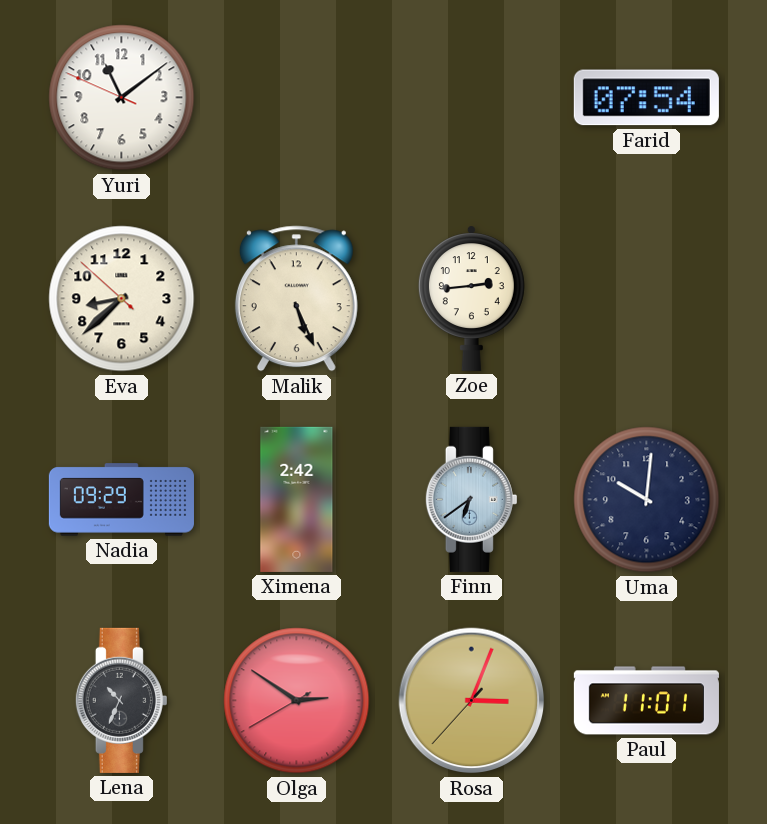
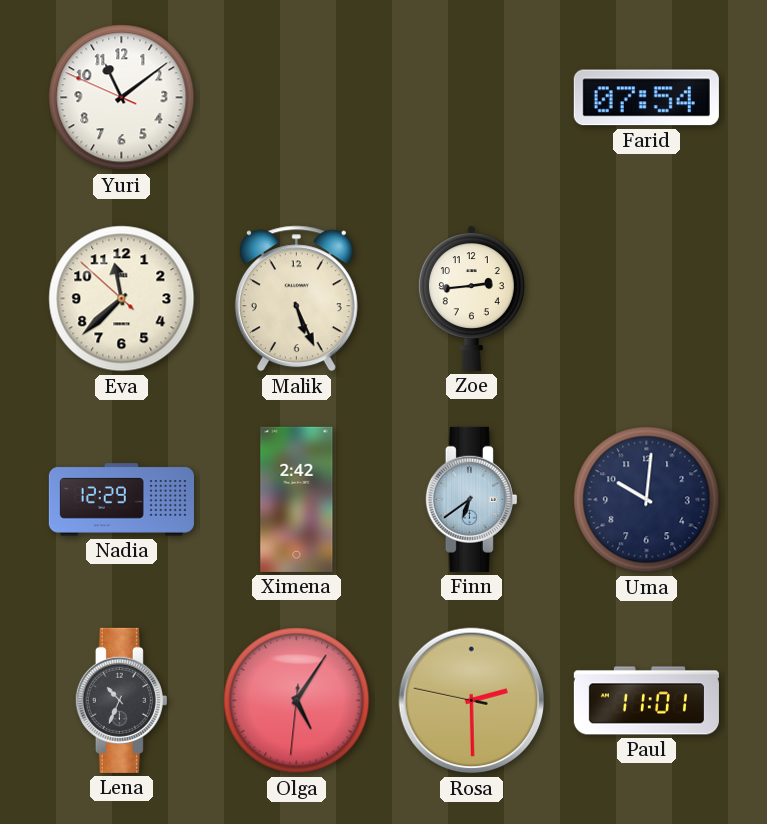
Eva: 8:37 -> 11:37 (122, 299)
Nadia: 09:29 -> 12:29 (121, 500)
Olga: 2:50 -> 5:05 (297, 701)
Rosa: 3:03 -> 2:29 (472, 701)
